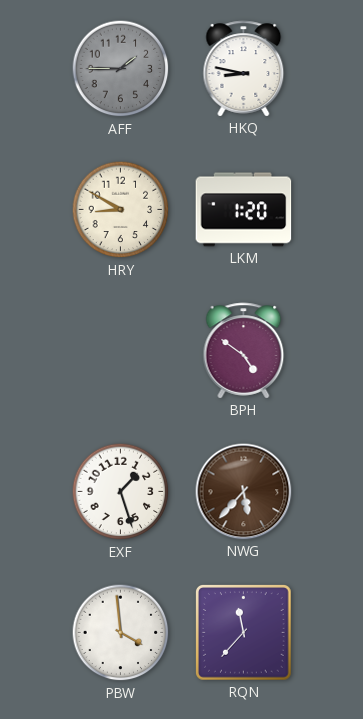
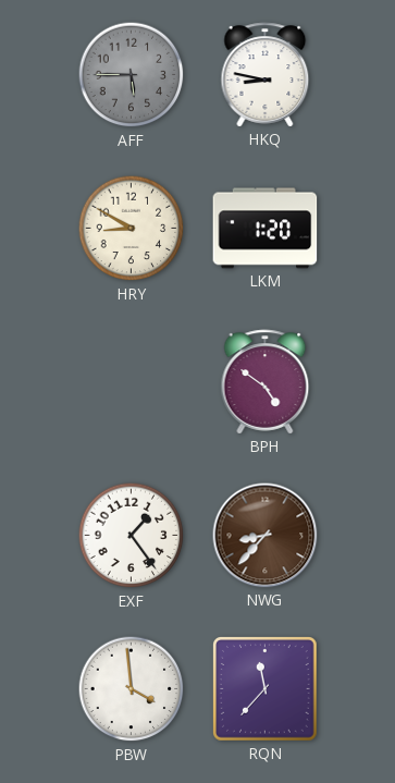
AFF: 1:45 -> 5:45 (132, 75)
EXF: 1:27 -> 1:24 (132, 536)
NWG: 5:37 -> 8:37 (266, 536)
